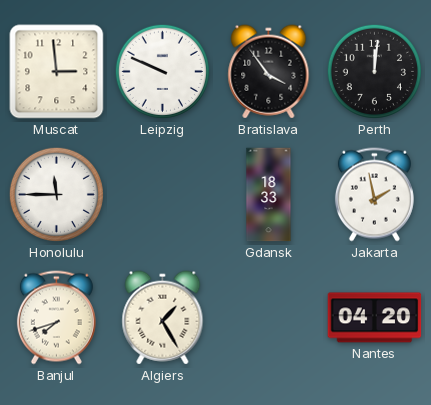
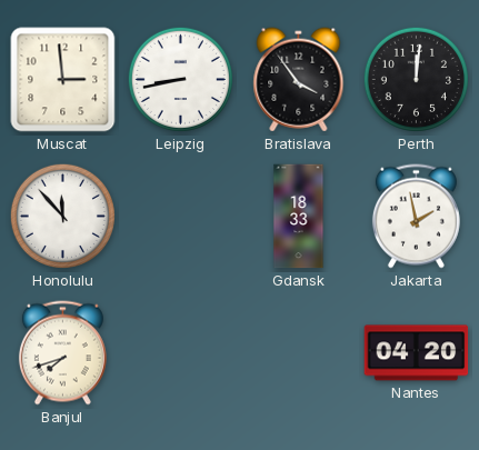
Leipzig: 9:49 -> 8:43 (180, 79)
Honolulu: 11:45 -> 11:53 (62, 216)
Algiers: 1:25 -> none (163, 318)
